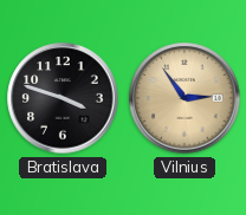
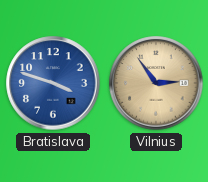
Bratislava dial: black -> blue (53, 83)
